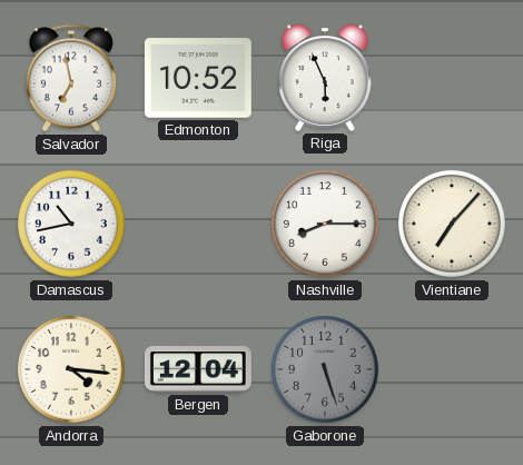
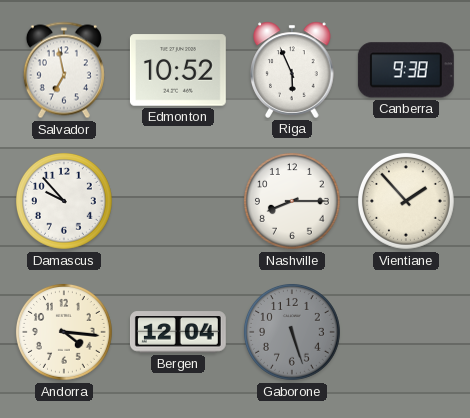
Canberra: none -> 9:38 (406, 70)
Damascus: 10:43 -> 9:53 (65, 202)
Vientiane: 7:07 -> 1:53 (407, 202)
